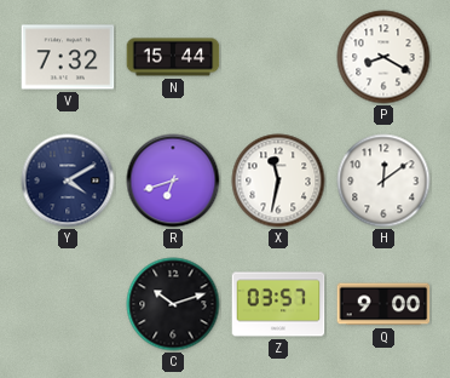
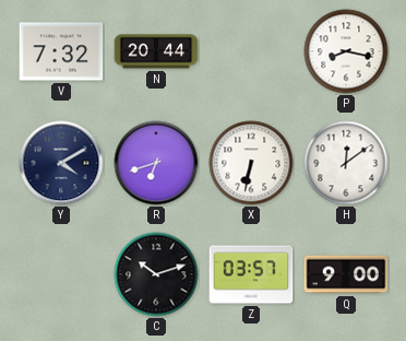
N: 15:44 -> 20:44 (156, 51)
P: 8:20 -> 8:17 (346, 51)
X: 11:32 -> 6:32 (251, 163)
